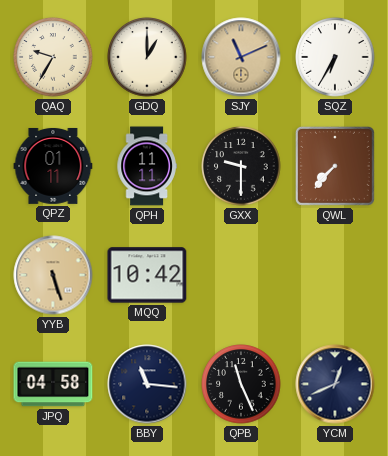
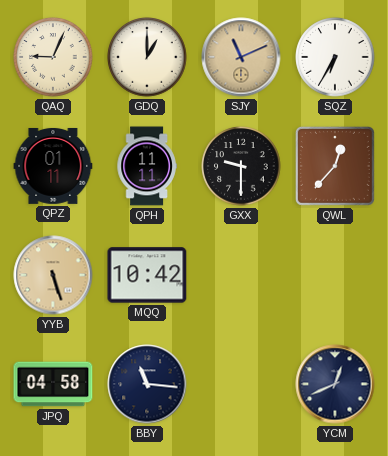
QAQ: 9:35 -> 9:04 (53, 57)
QWL: 7:37 -> 12:37 (335, 166)
QPB: 11:26 -> none (241, 384)
